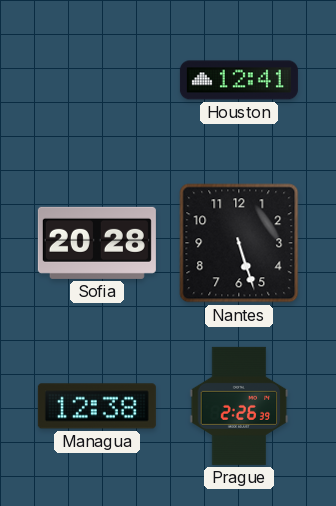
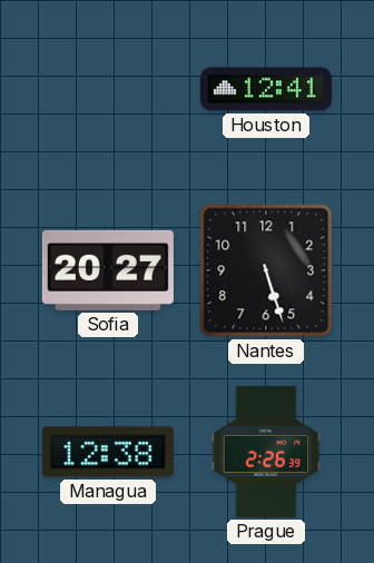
Sofia: 20:28 -> 20:27 (108, 270)
